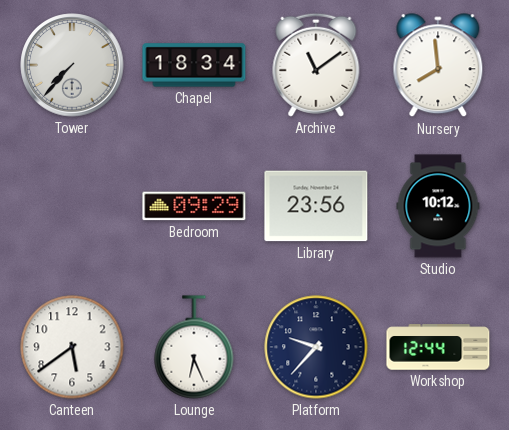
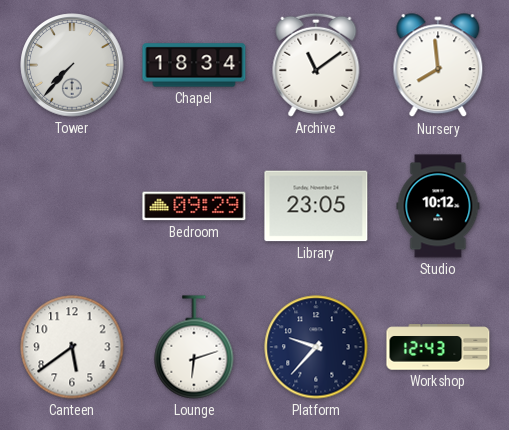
Library: 23:56 -> 23:05 (316, 206)
Lounge: 6:26 -> 6:12 (194, 347)
Workshop: 12:44 -> 12:43 (438, 347)
